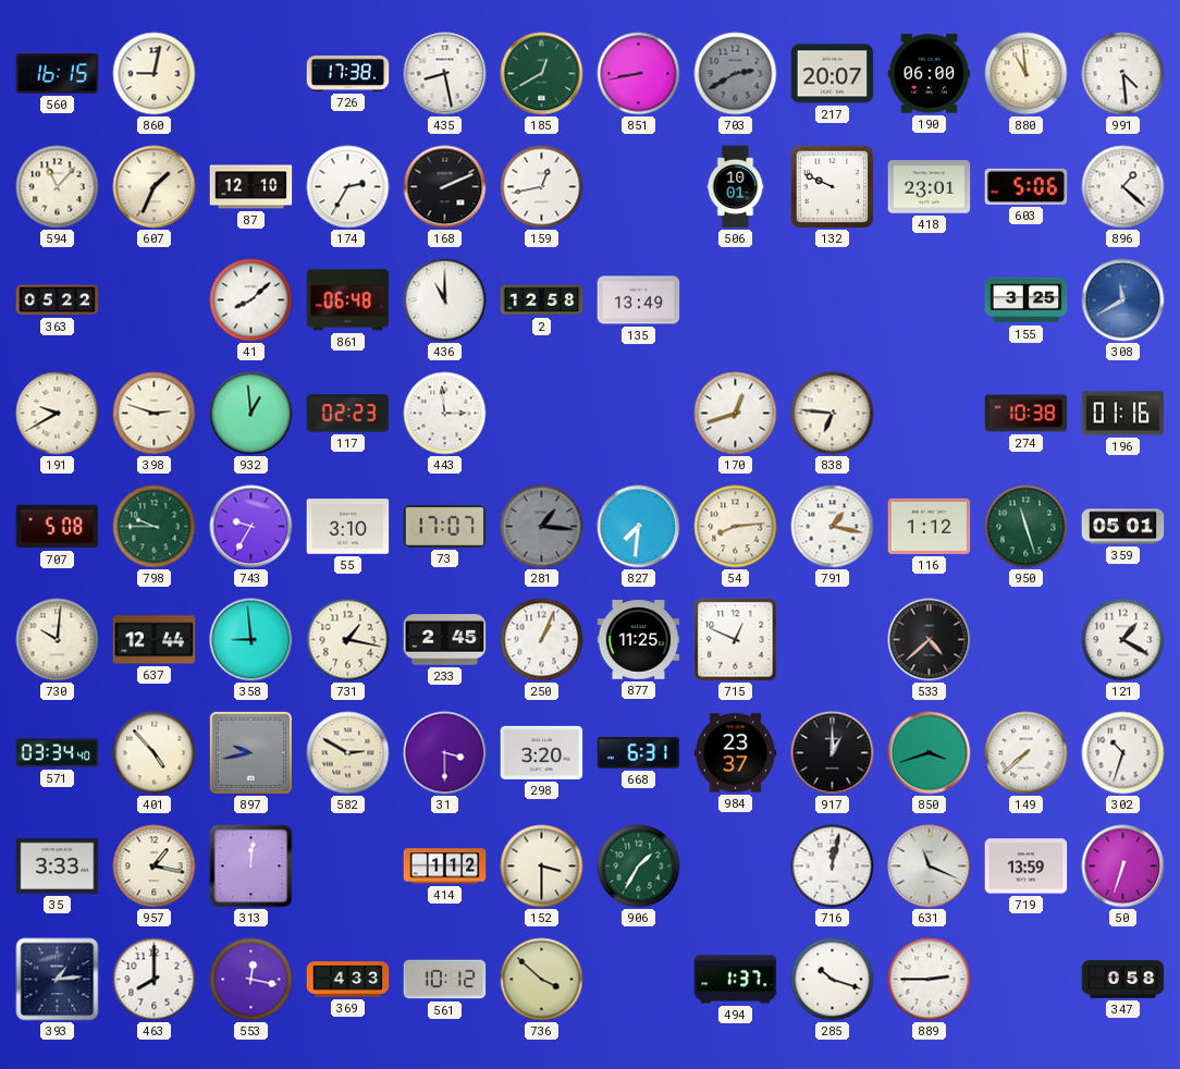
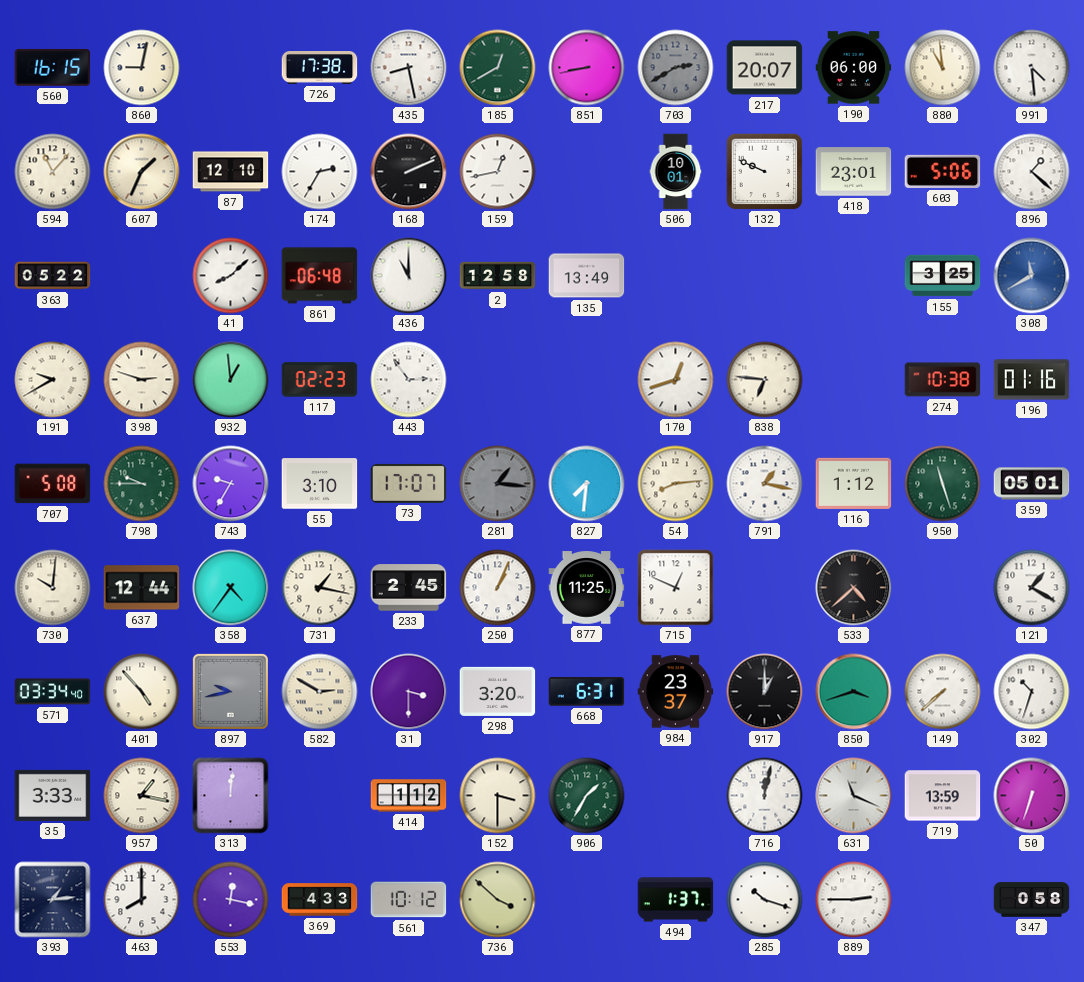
443: 2:59 -> 2:54 (409, 380)
358: 8:59 -> 4:36 (231, 588)
